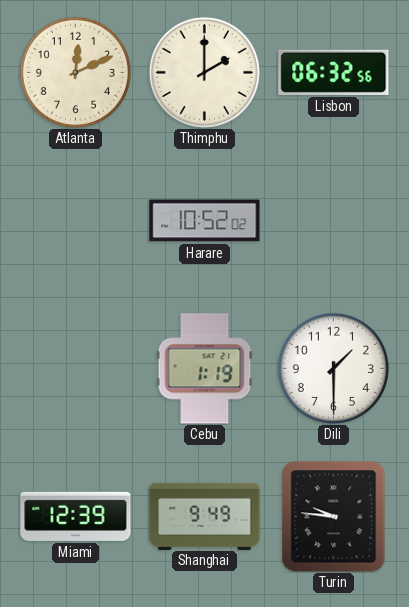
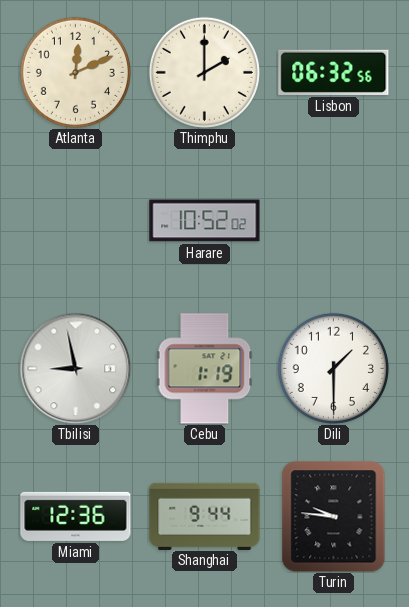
Tbilisi: none -> 8:58 (75, 368)
Miami: 12:39 -> 12:36 (76, 516)
Shanghai: 9:49 -> 9:44 (205, 516)
